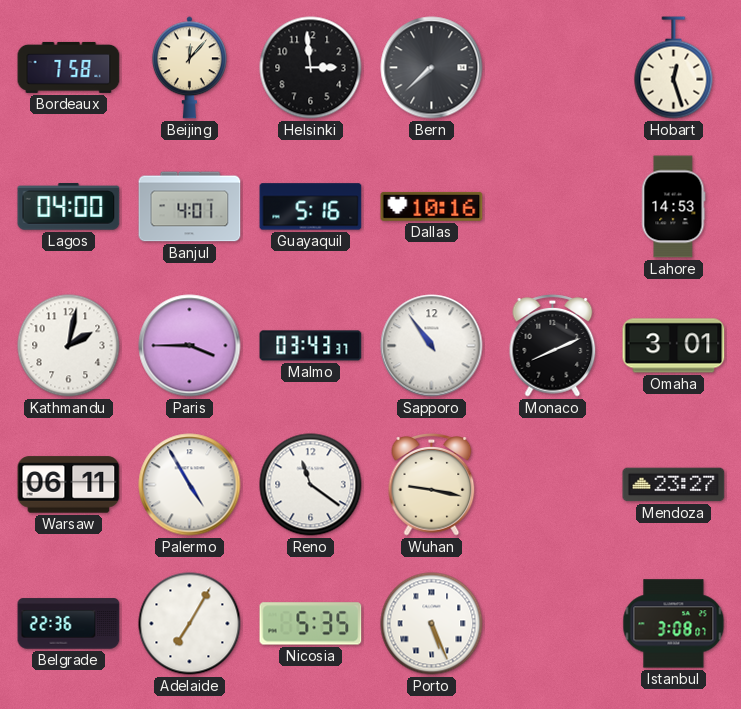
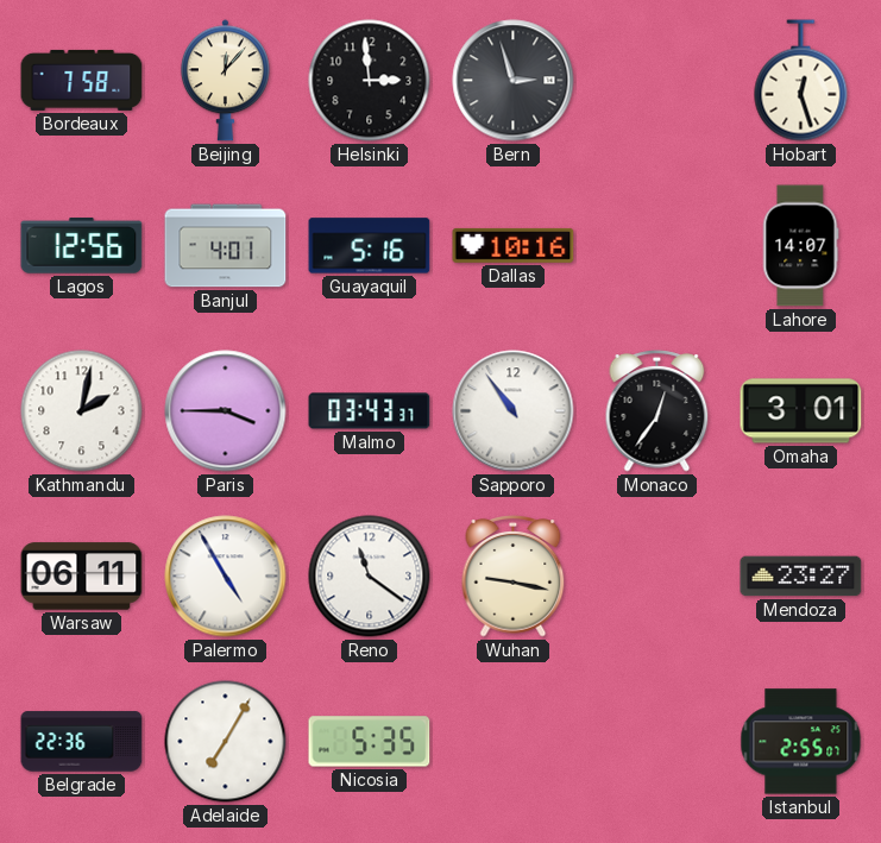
Bern: 7:38 -> 2:57 (514, 81)
Lagos: 04:00 -> 12:56 (82, 246)
Lahore: 14:53 -> 14:07 (801, 246)
Monaco: 8:11 -> 12:36 (657, 411)
Porto: 5:26 -> none (432, 624)
Istanbul: 3:08 -> 2:55 (801, 742)
